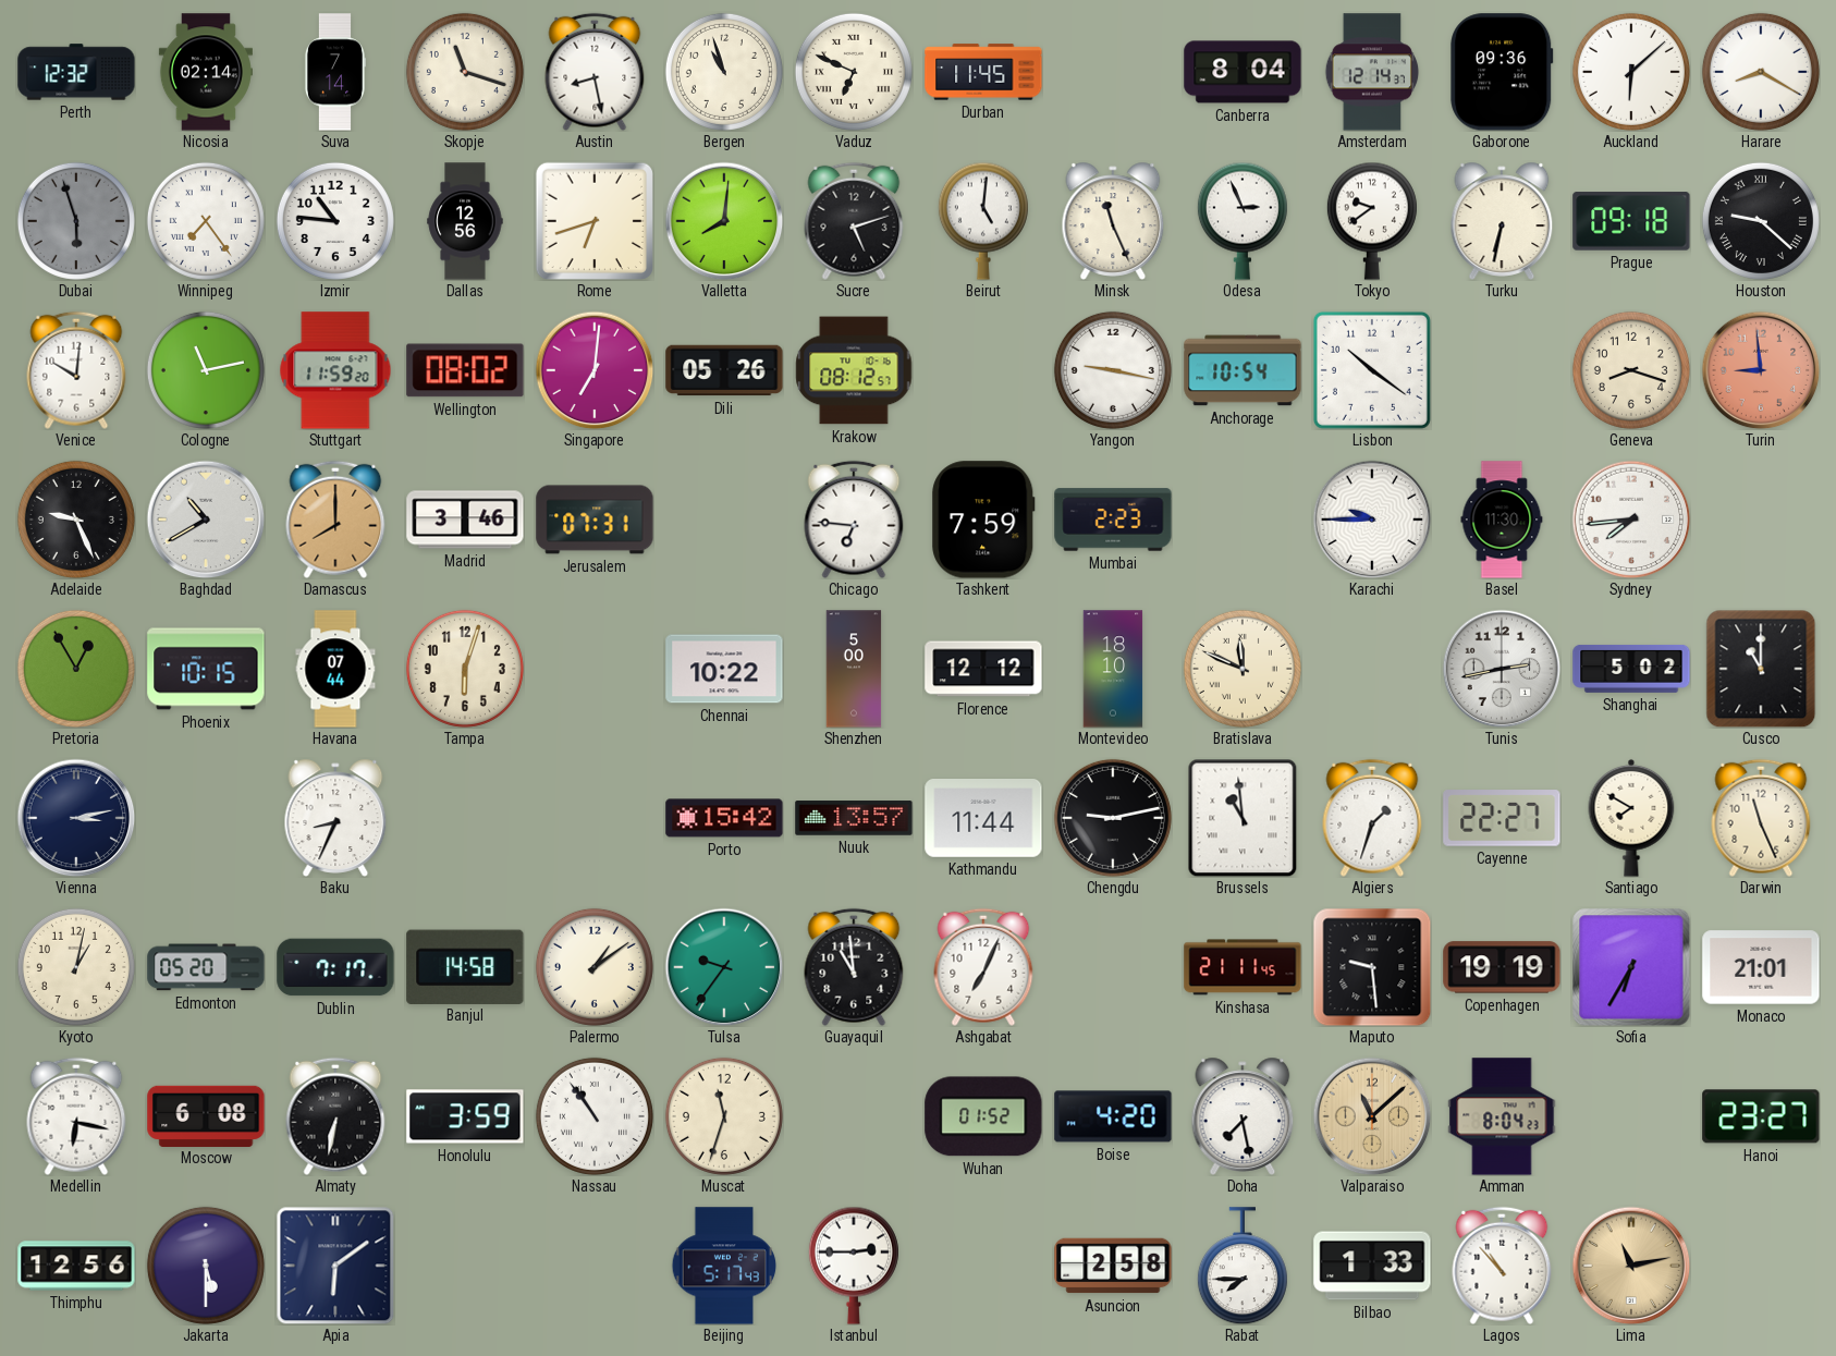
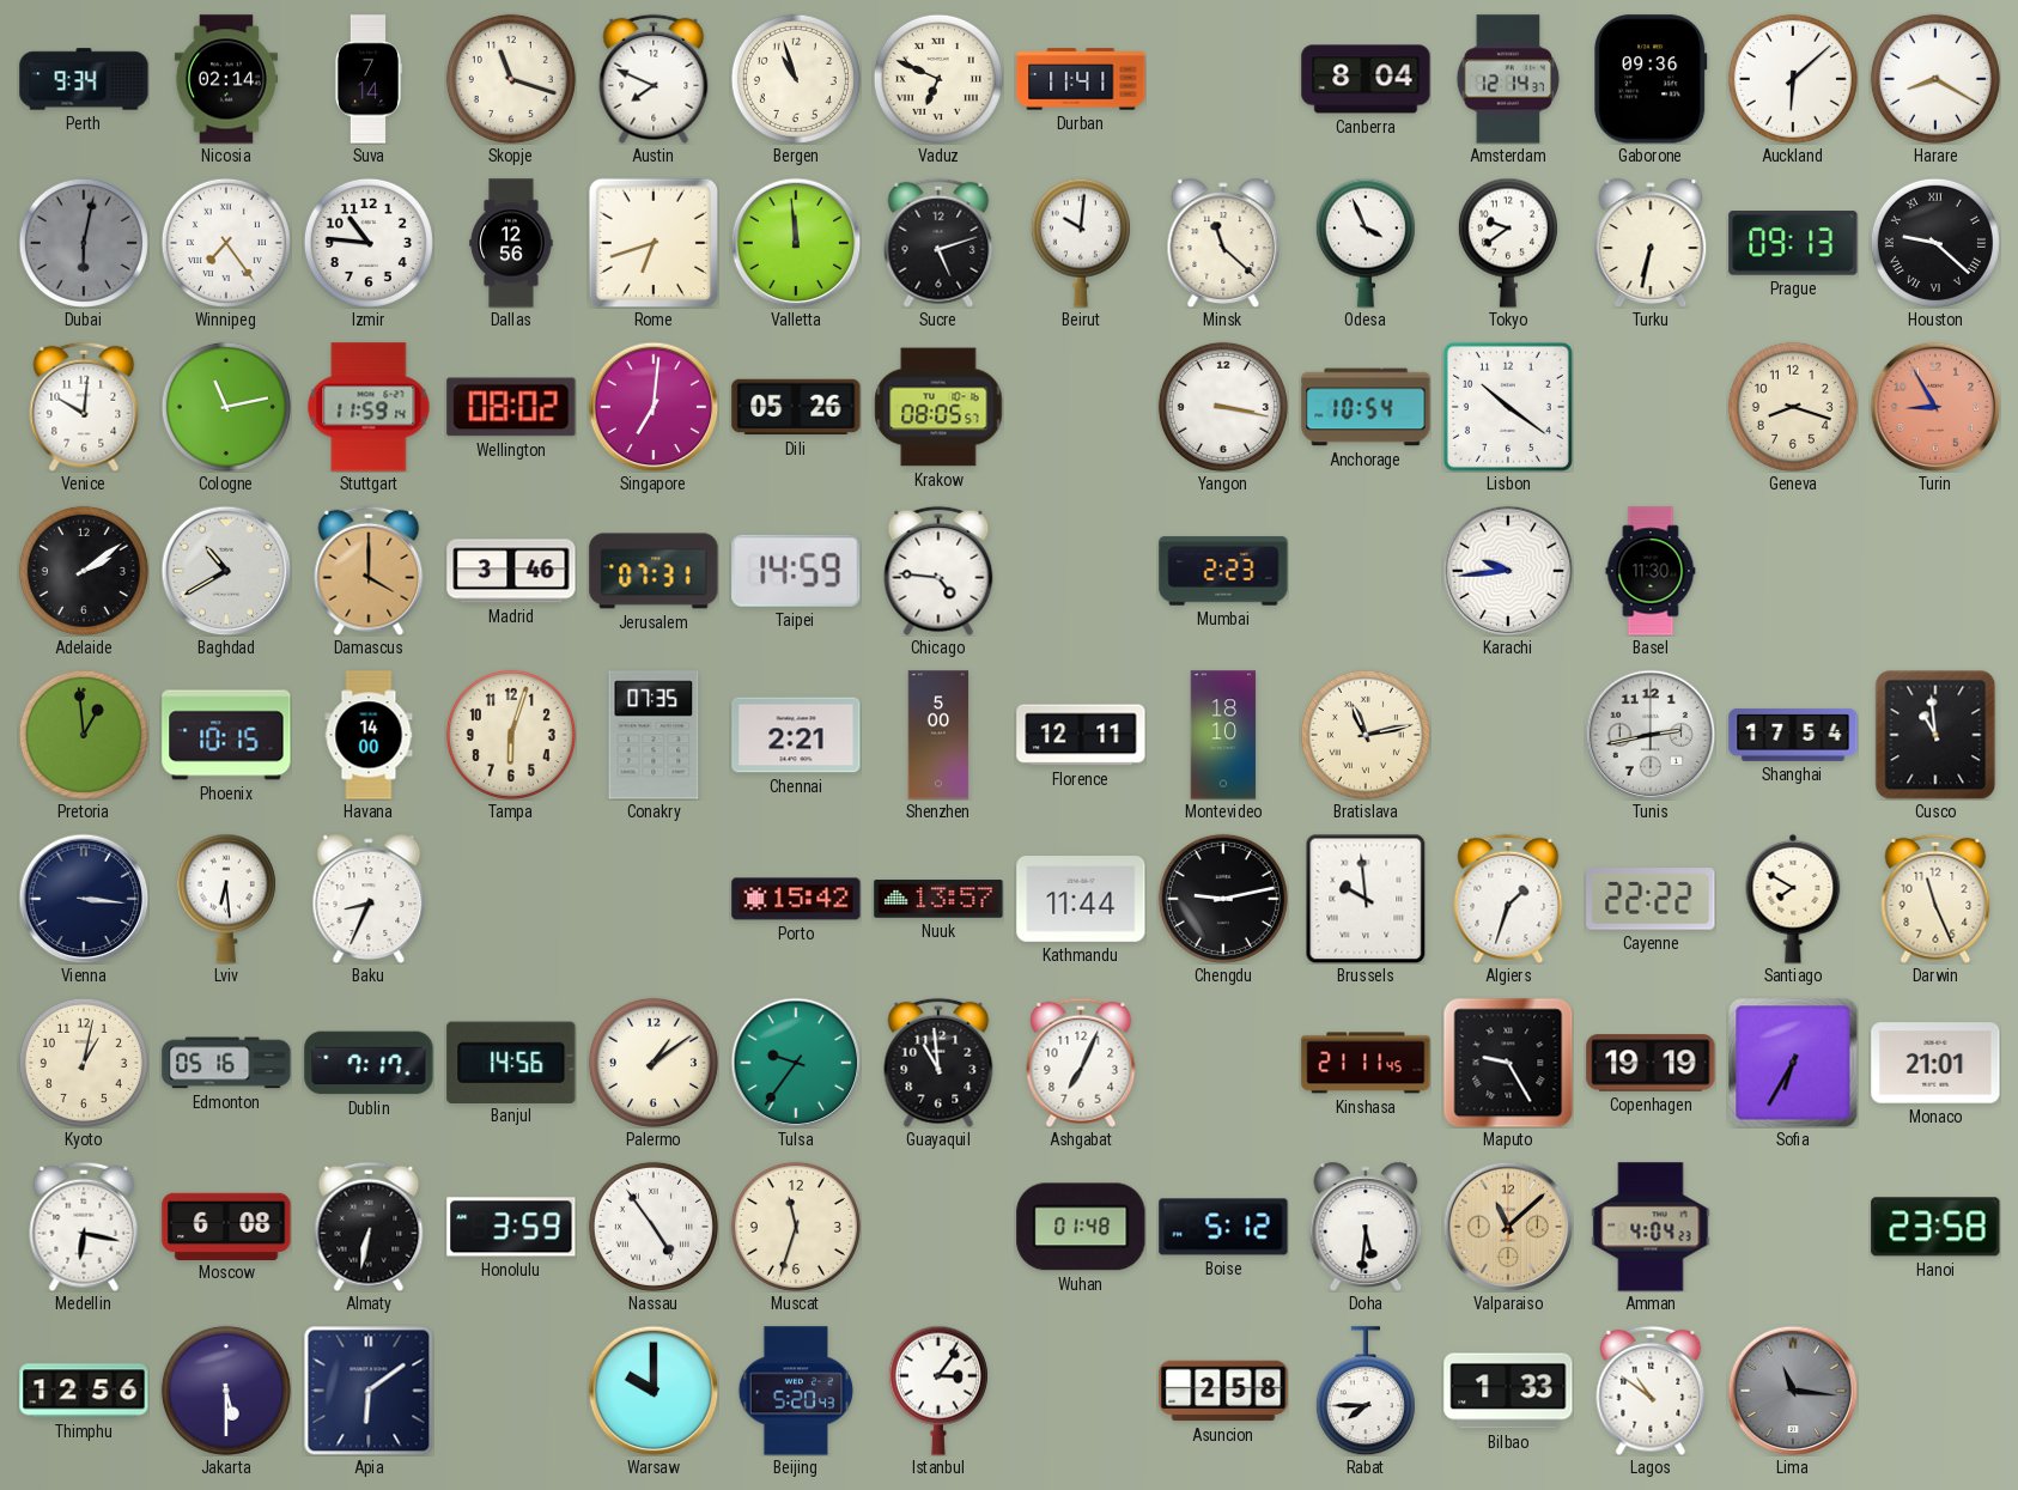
Perth: 12:32 -> 9:34 (84, 79)
Austin: 8:28 -> 7:49 (654, 79)
Durban: 11:45 -> 11:41 (1081, 79)
Dubai: 5:57 -> 6:02 (84, 243)
Valletta: 8:01 -> 11:59 (796, 243)
Beirut: 5:01 -> 10:01 (1081, 243)
Minsk: 11:26 -> 11:22 (1223, 243)
Odesa: 2:56 -> 3:56 (1366, 243)
Prague: 09:18 -> 09:13 (1793, 243)
Stuttgart: 11:59:20 -> 11:59:14 (369, 407)
Krakow: 08:12 -> 08:05 (938, 407)
Yangon: 9:17 -> 3:17 (1223, 407)
Turin: 8:59 -> 8:55 (1935, 407)
Adelaide: 9:26 -> 2:09 (84, 571)
Damascus: 8:00 -> 4:00 (369, 571)
Taipei: none -> 14:59 (796, 571)
Chicago: 6:46 -> 4:46 (938, 571)
Tashkent: 7:59 -> none (983, 520)
Karachi: 9:45 -> 9:44 (1508, 571)
Sydney: 7:44 -> none (1631, 520)
Pretoria: 12:55 -> 12:59 (84, 735)
Havana: 07:44 -> 14:00 (369, 735)
Conakry: none -> 07:35 (654, 735)
Chennai: 10:22 -> 2:21 (796, 735)
Florence: 12:12 -> 12:11 (1081, 735)
Bratislava: 11:49 -> 11:13 (1366, 735)
Shanghai: 5:02 -> 17:54 (1793, 735)
Cusco: 11:00 -> 10:59 (1935, 735)
Vienna: 3:13 -> 3:16 (84, 899)
Lviv: none -> 6:29 (226, 899)
Brussels: 10:59 -> 9:59 (1366, 899)
Cayenne: 22:27 -> 22:22 (1651, 899)
Edmonton: 05:20 -> 05:16 (226, 1063)
Banjul: 14:58 -> 14:56 (511, 1062)
Maputo: 9:29 -> 9:25 (1508, 1063)
Nassau: 10:54 -> 4:54 (654, 1227)
Wuhan: 01:52 -> 01:48 (1081, 1227)
Boise: 4:20 -> 5:12 (1223, 1227)
Doha: 7:28 -> 5:31 (1366, 1227)
Amman: 8:04 -> 4:04 (1651, 1227)
Hanoi: 23:27 -> 23:58 (1935, 1227)
Warsaw: none -> 10:00 (654, 1391)
Beijing: 5:17 -> 5:20 (796, 1391)
Istanbul: 2:45 -> 3:06 (938, 1391)
Lagos: 10:53 -> 10:51 (1651, 1391)
Lima: 11:13 -> 11:16 (1793, 1391)
Lima dial: champagne -> grey (1793, 1391)
